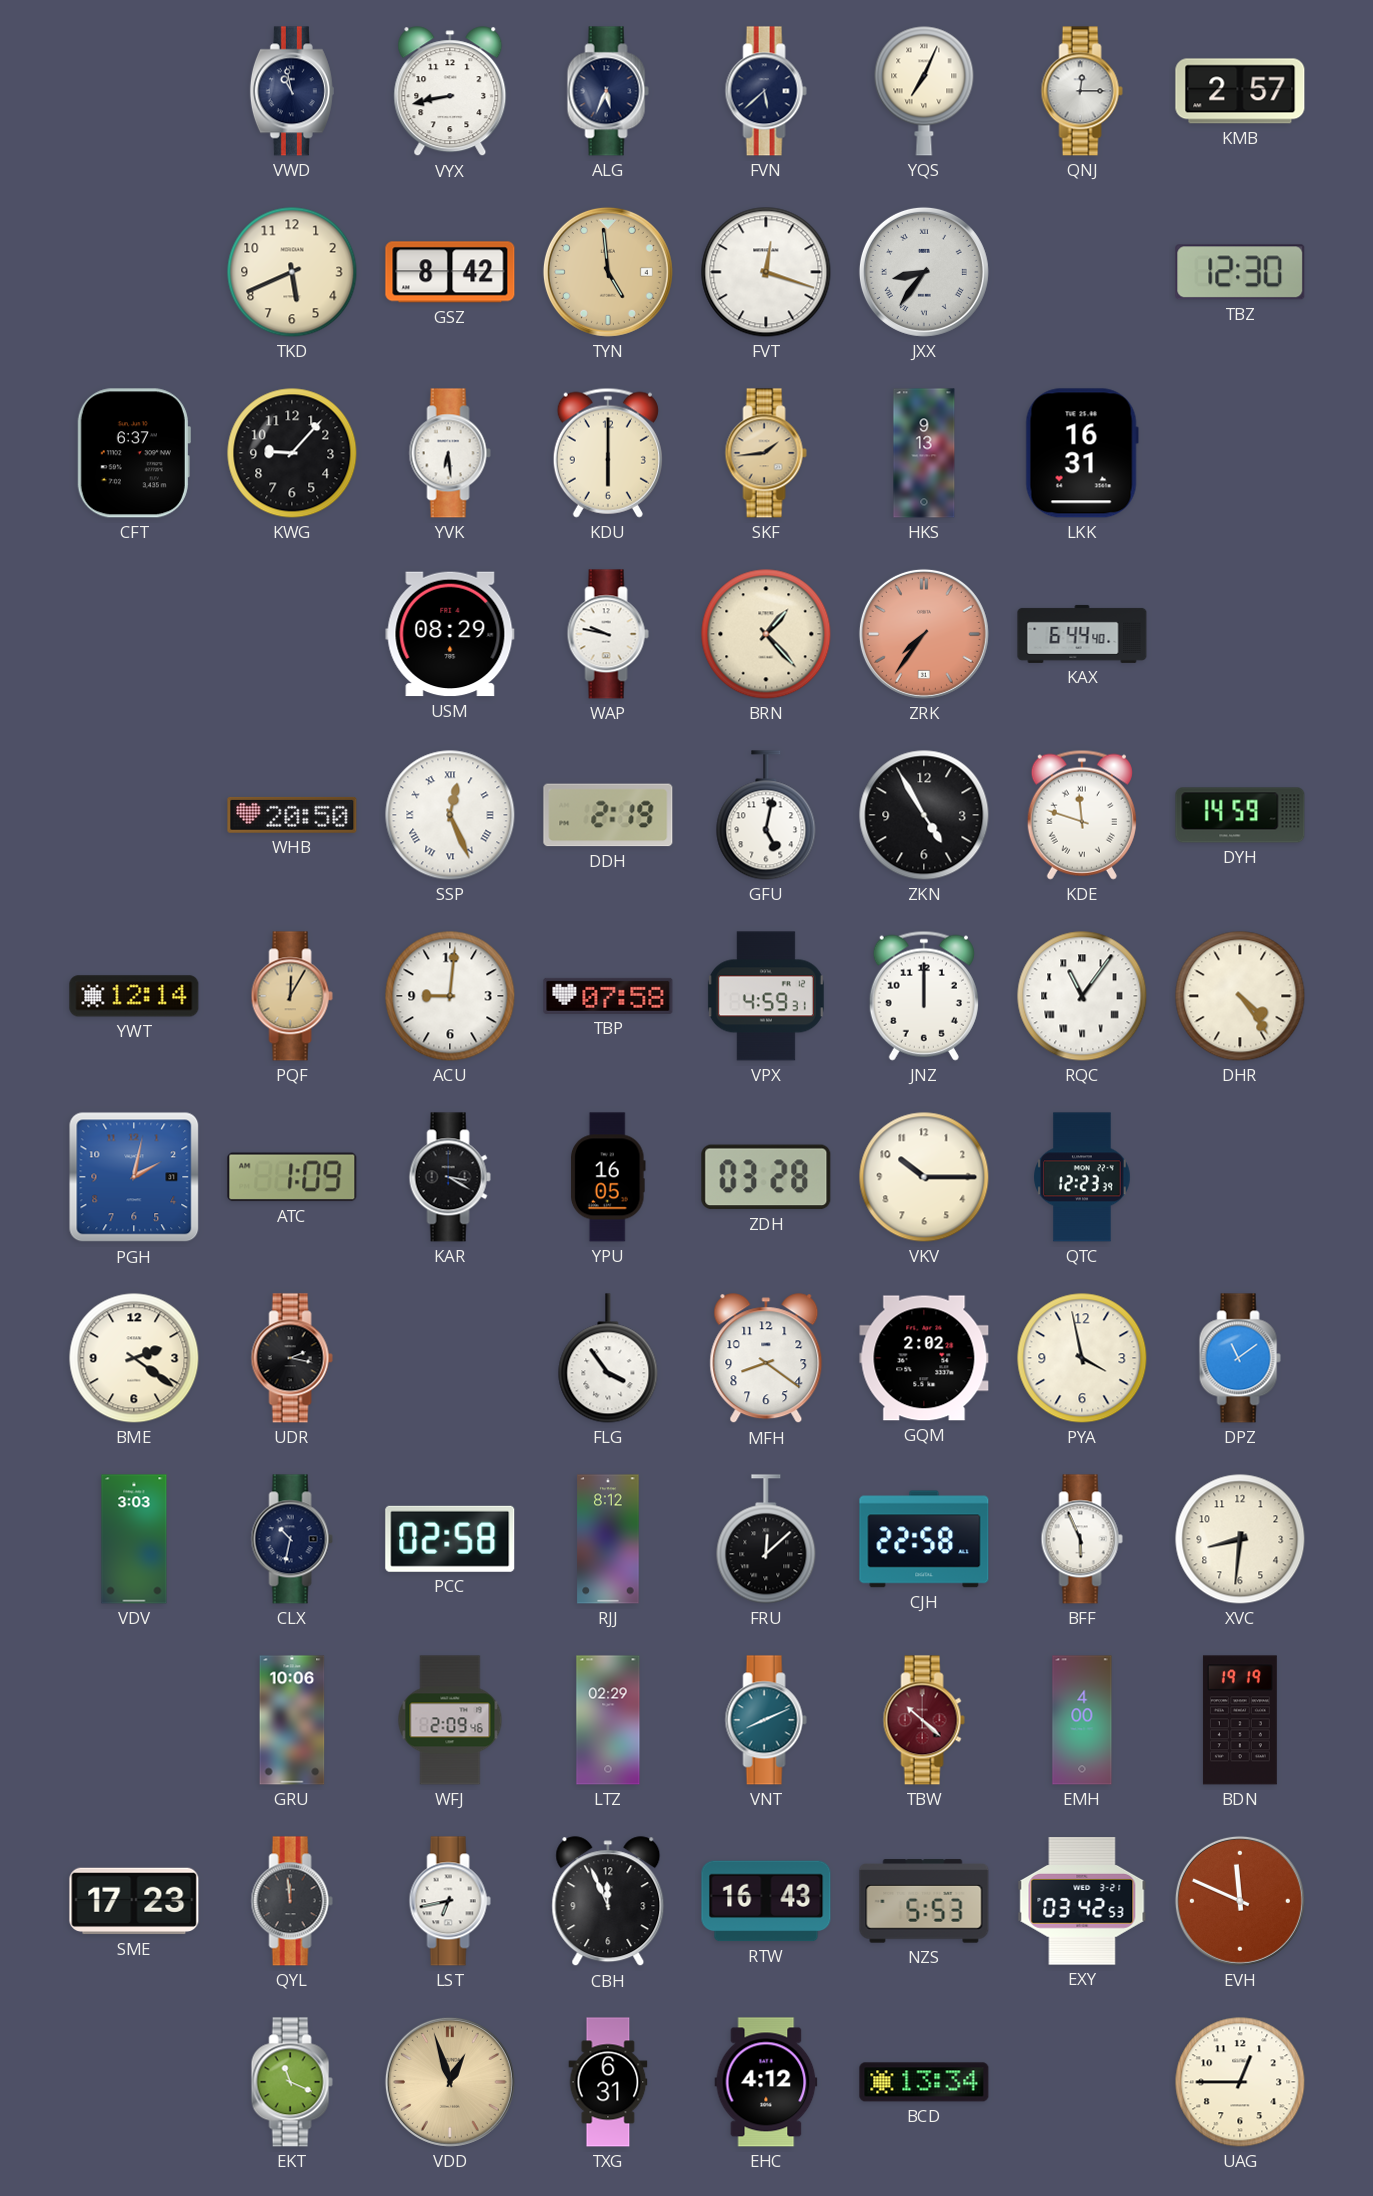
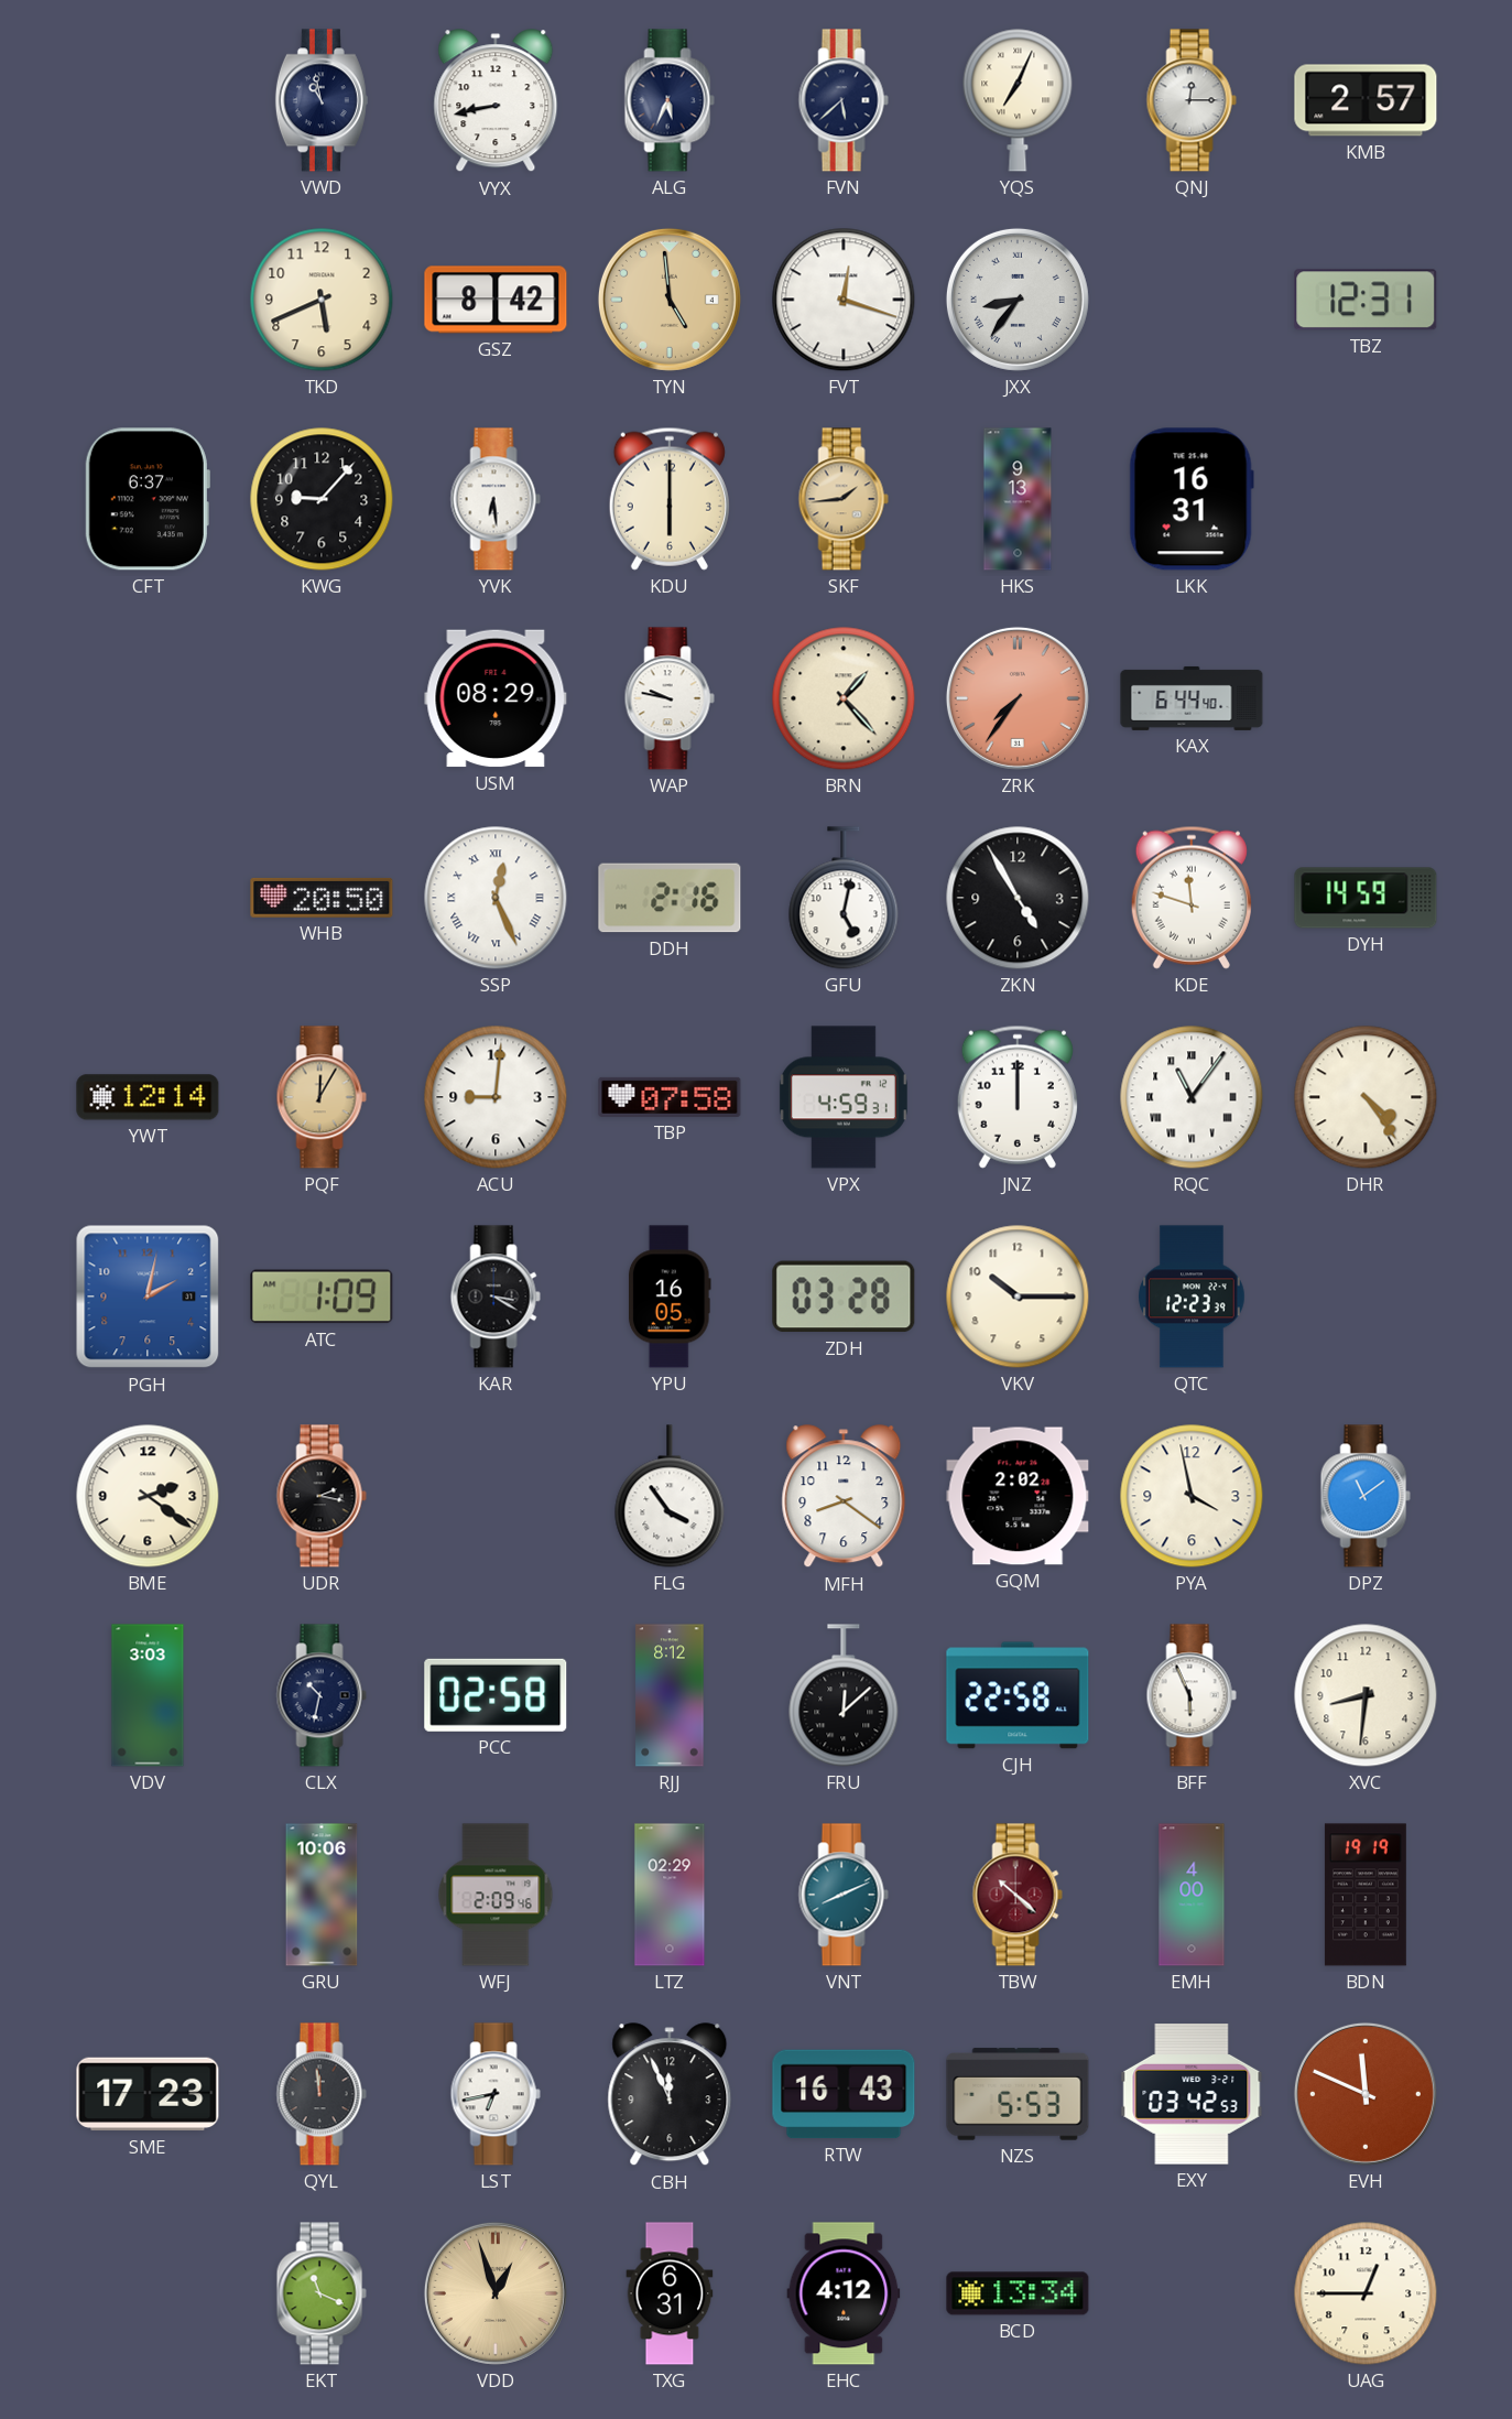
TBZ: 12:30 -> 12:31 (1366, 300)
DDH: 2:19 -> 2:16 (670, 898)
